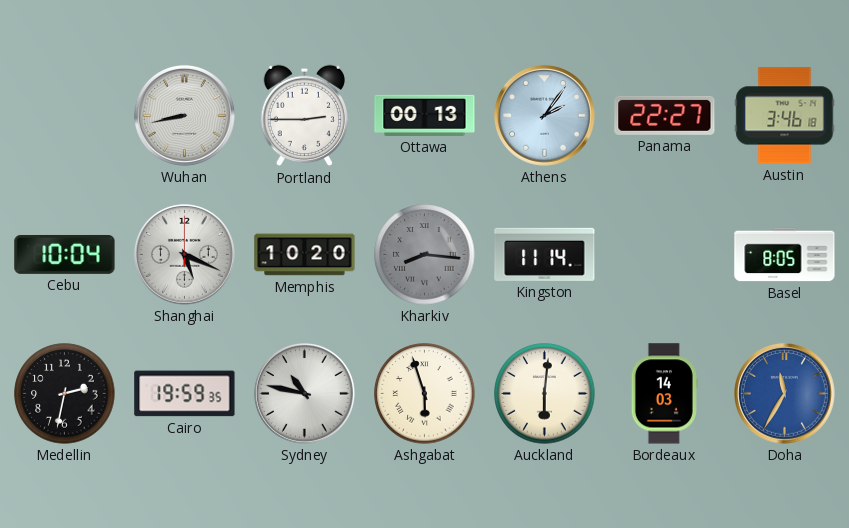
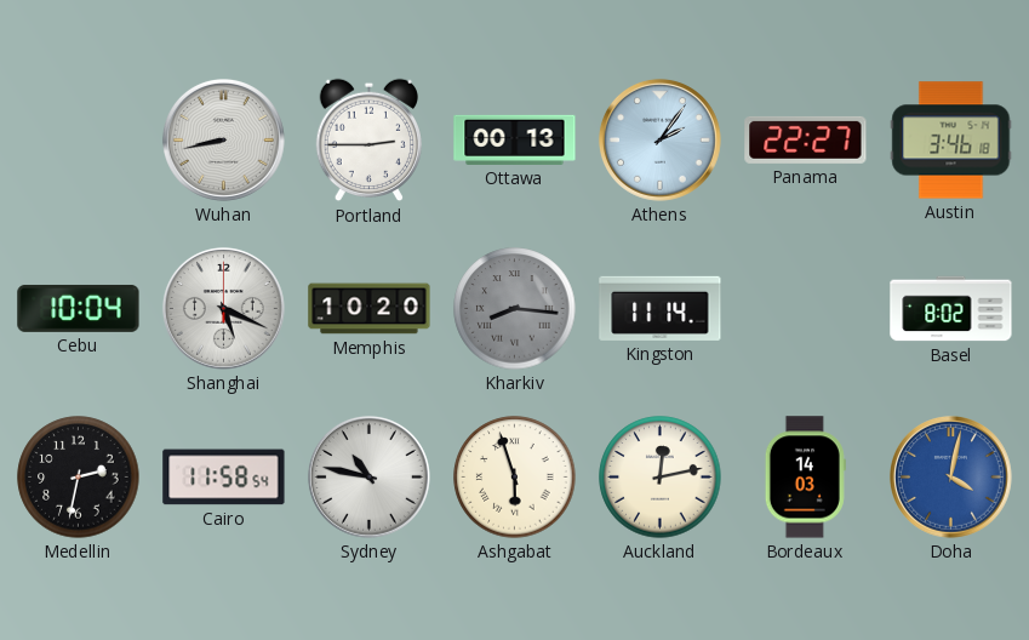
Basel: 8:05 -> 8:02 (951, 309)
Cairo: 19:59 -> 11:58 (224, 478)
Auckland: 6:01 -> 12:13 (661, 478)
Doha: 11:35 -> 4:02 (950, 476)
